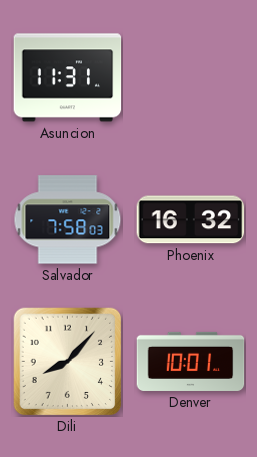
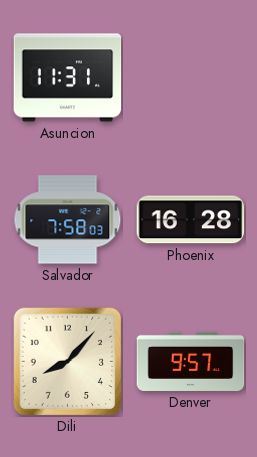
Phoenix: 16:32 -> 16:28 (191, 220)
Denver: 10:01 -> 9:57 (191, 361)
